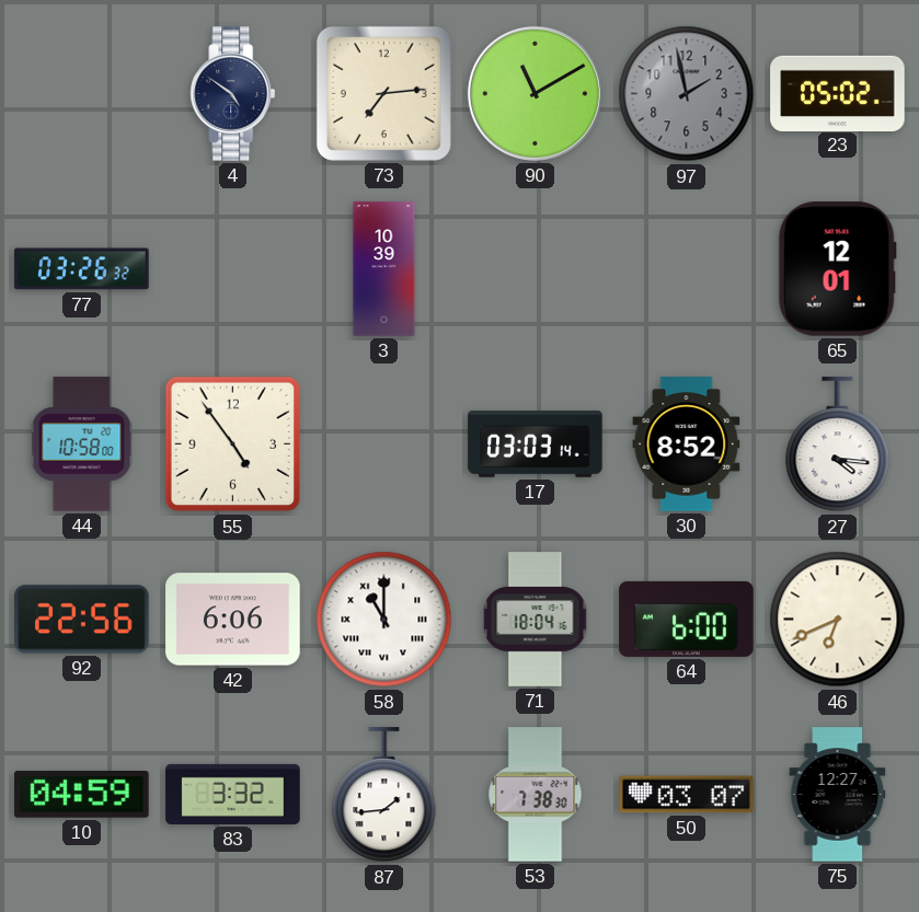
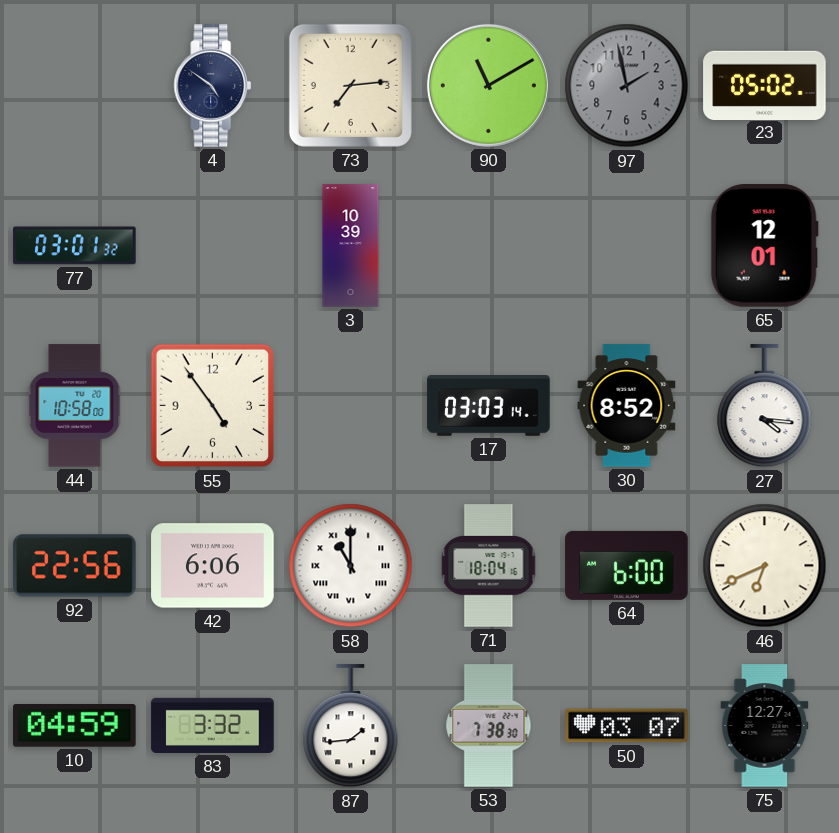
77: 03:26 -> 03:01 (75, 246)
